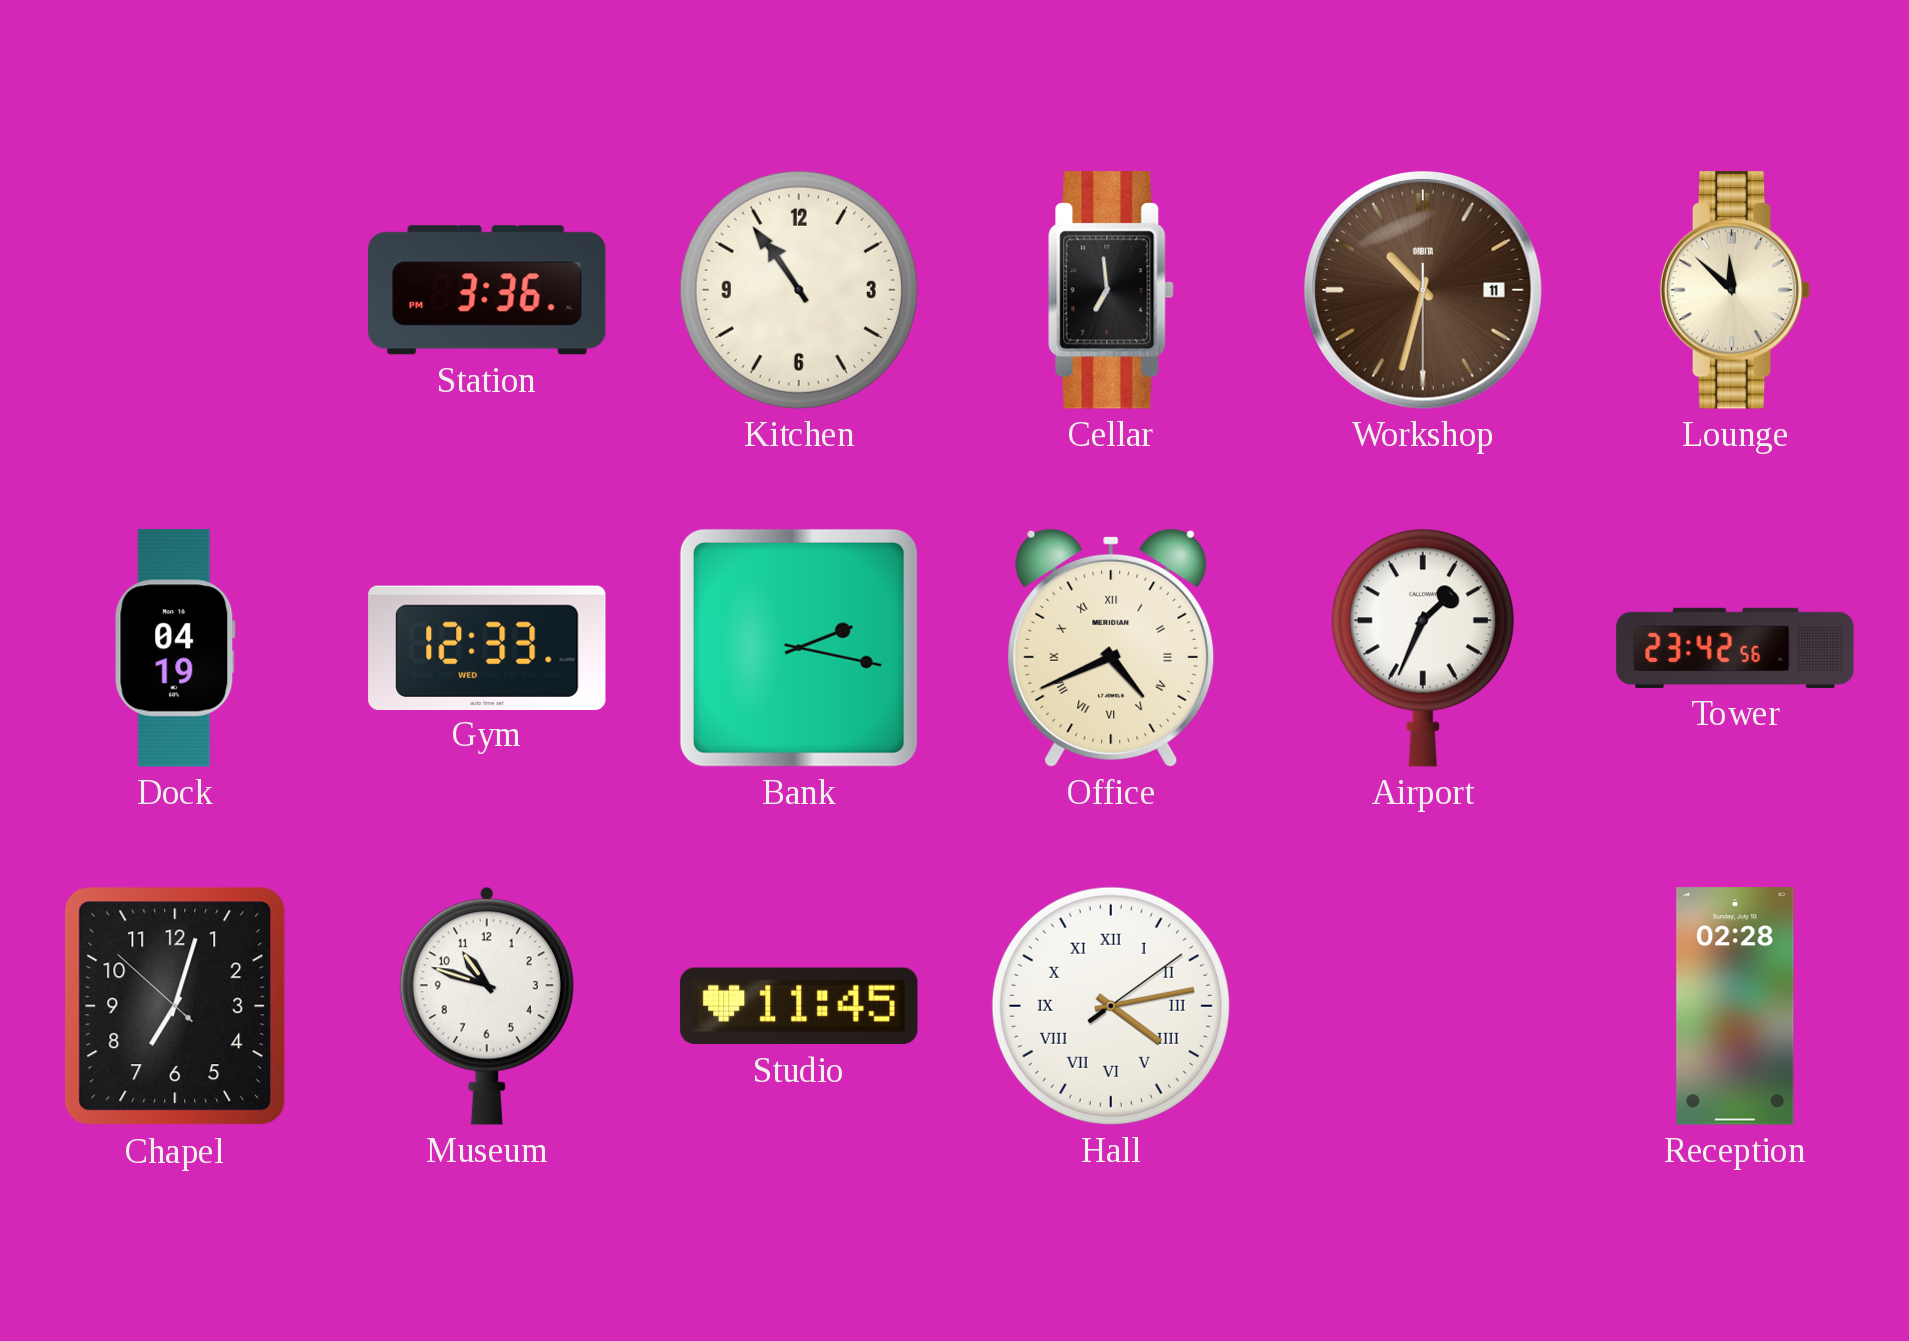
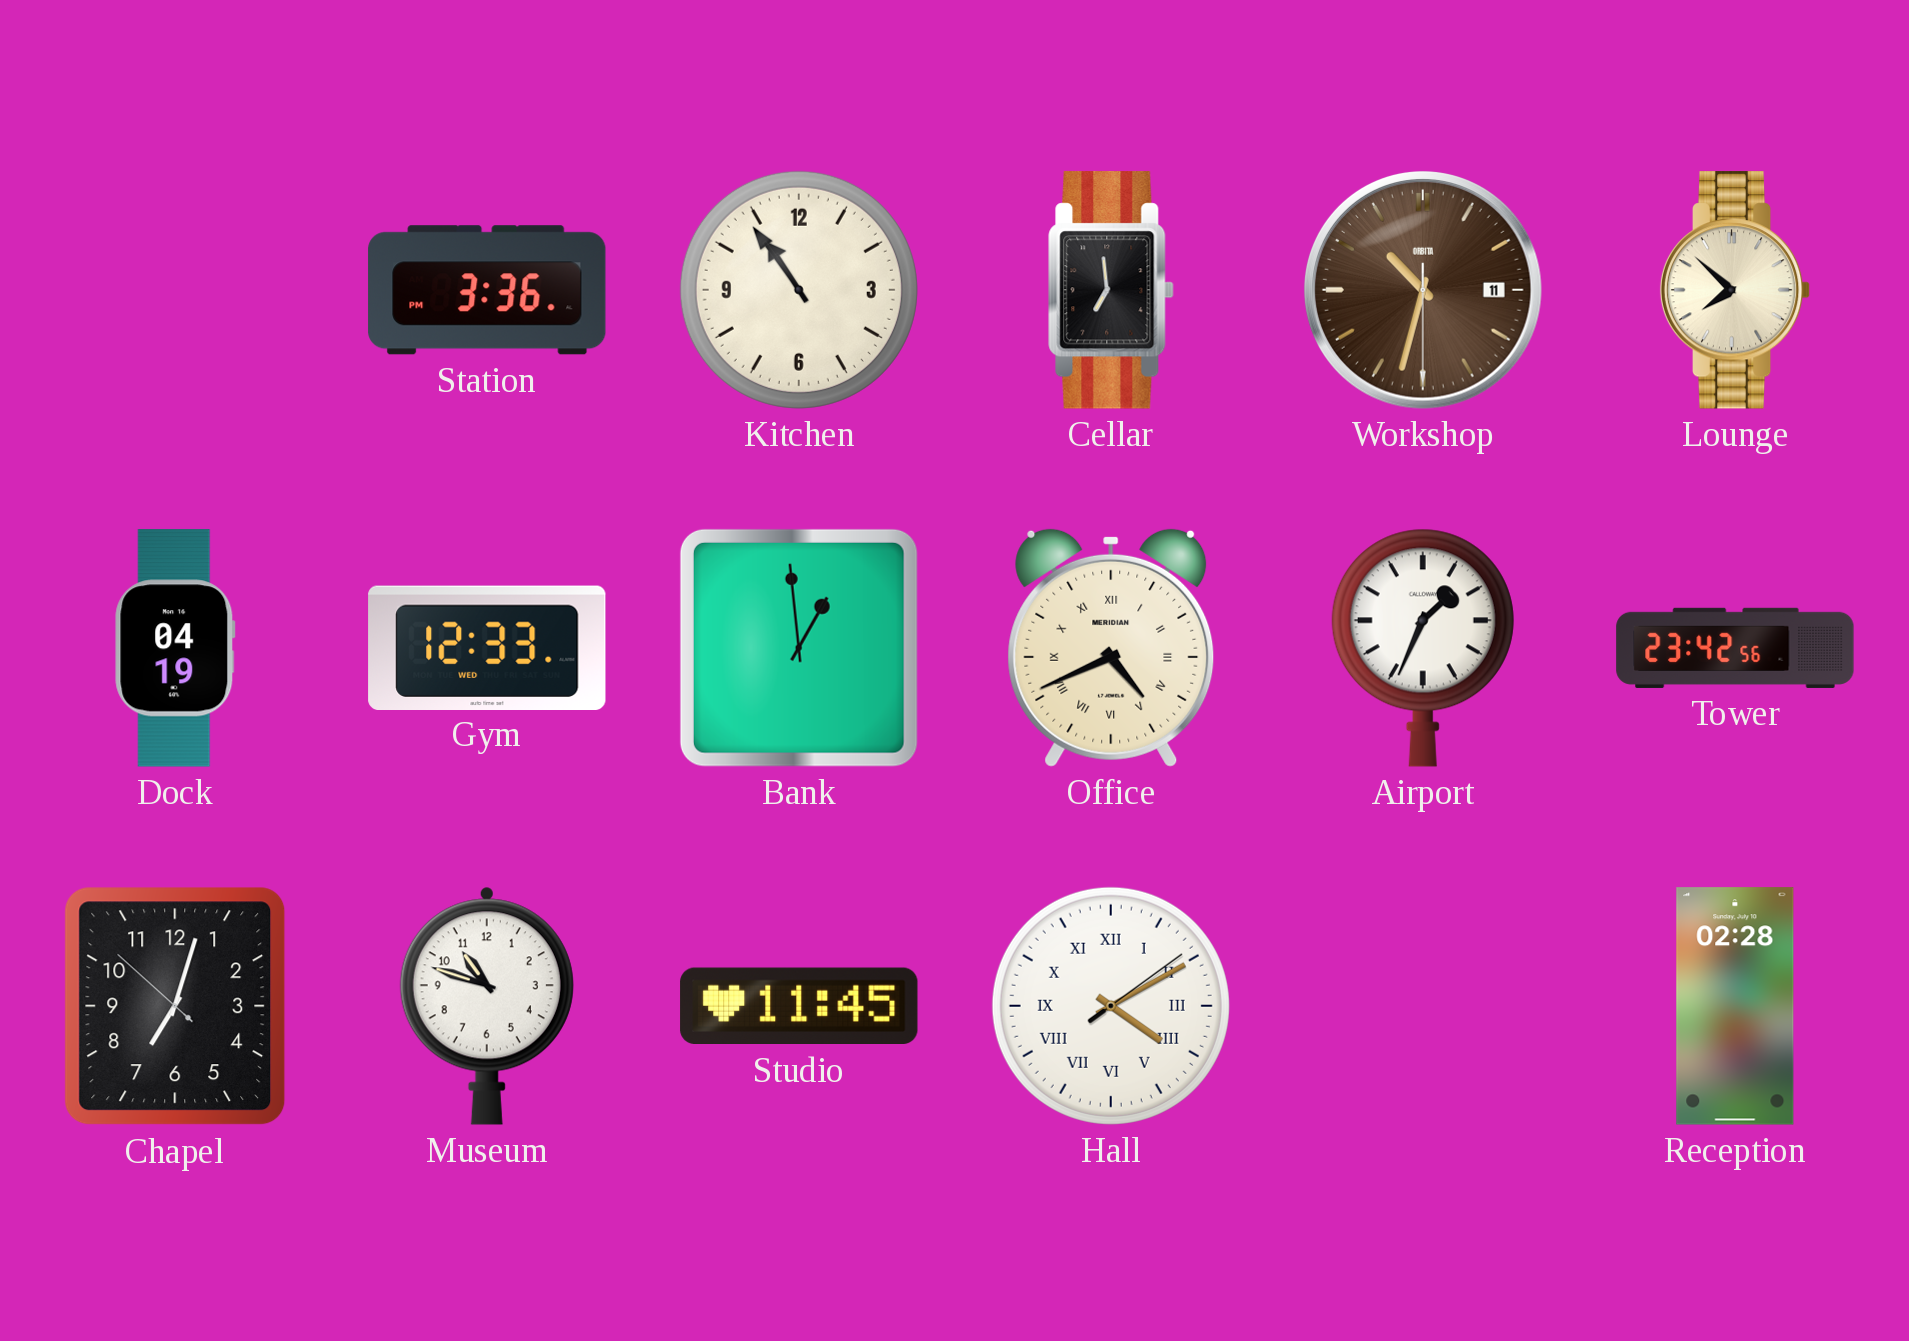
Lounge: 11:52 -> 7:52 (1735, 290)
Bank: 2:17 -> 12:59 (799, 648)
Hall: 4:13 -> 4:10 (1111, 1006)
